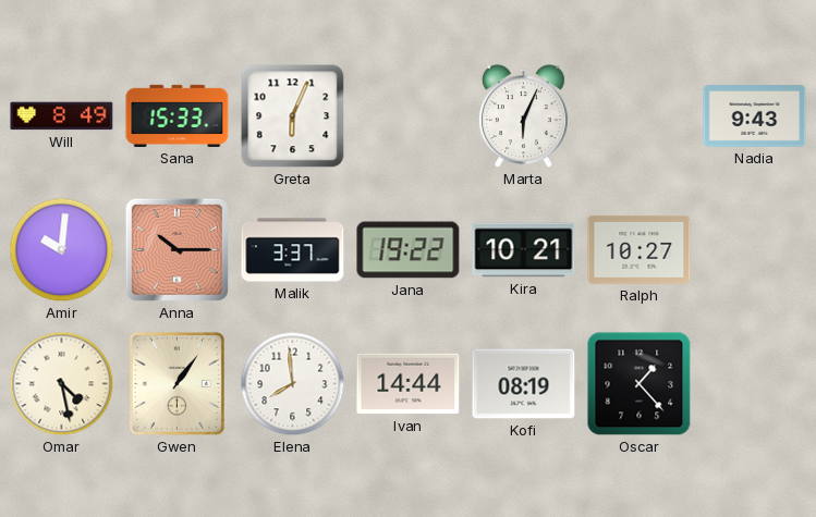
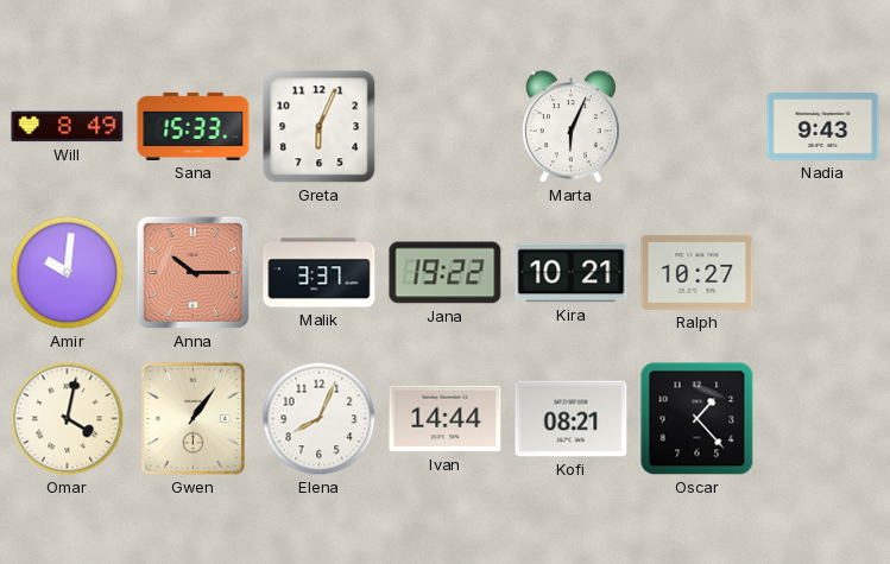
Omar: 4:28 -> 4:02 (68, 419)
Elena: 7:59 -> 8:04 (320, 419)
Kofi: 08:19 -> 08:21 (572, 419)
